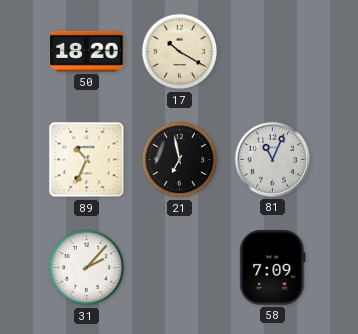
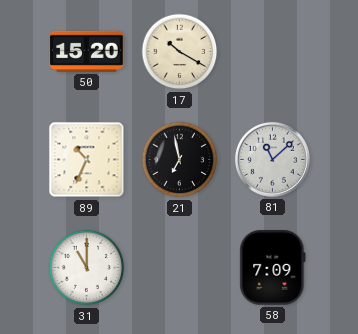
50: 18:20 -> 15:20 (87, 51)
81: 11:04 -> 11:08 (272, 159)
31: 2:07 -> 11:00 (87, 268)
